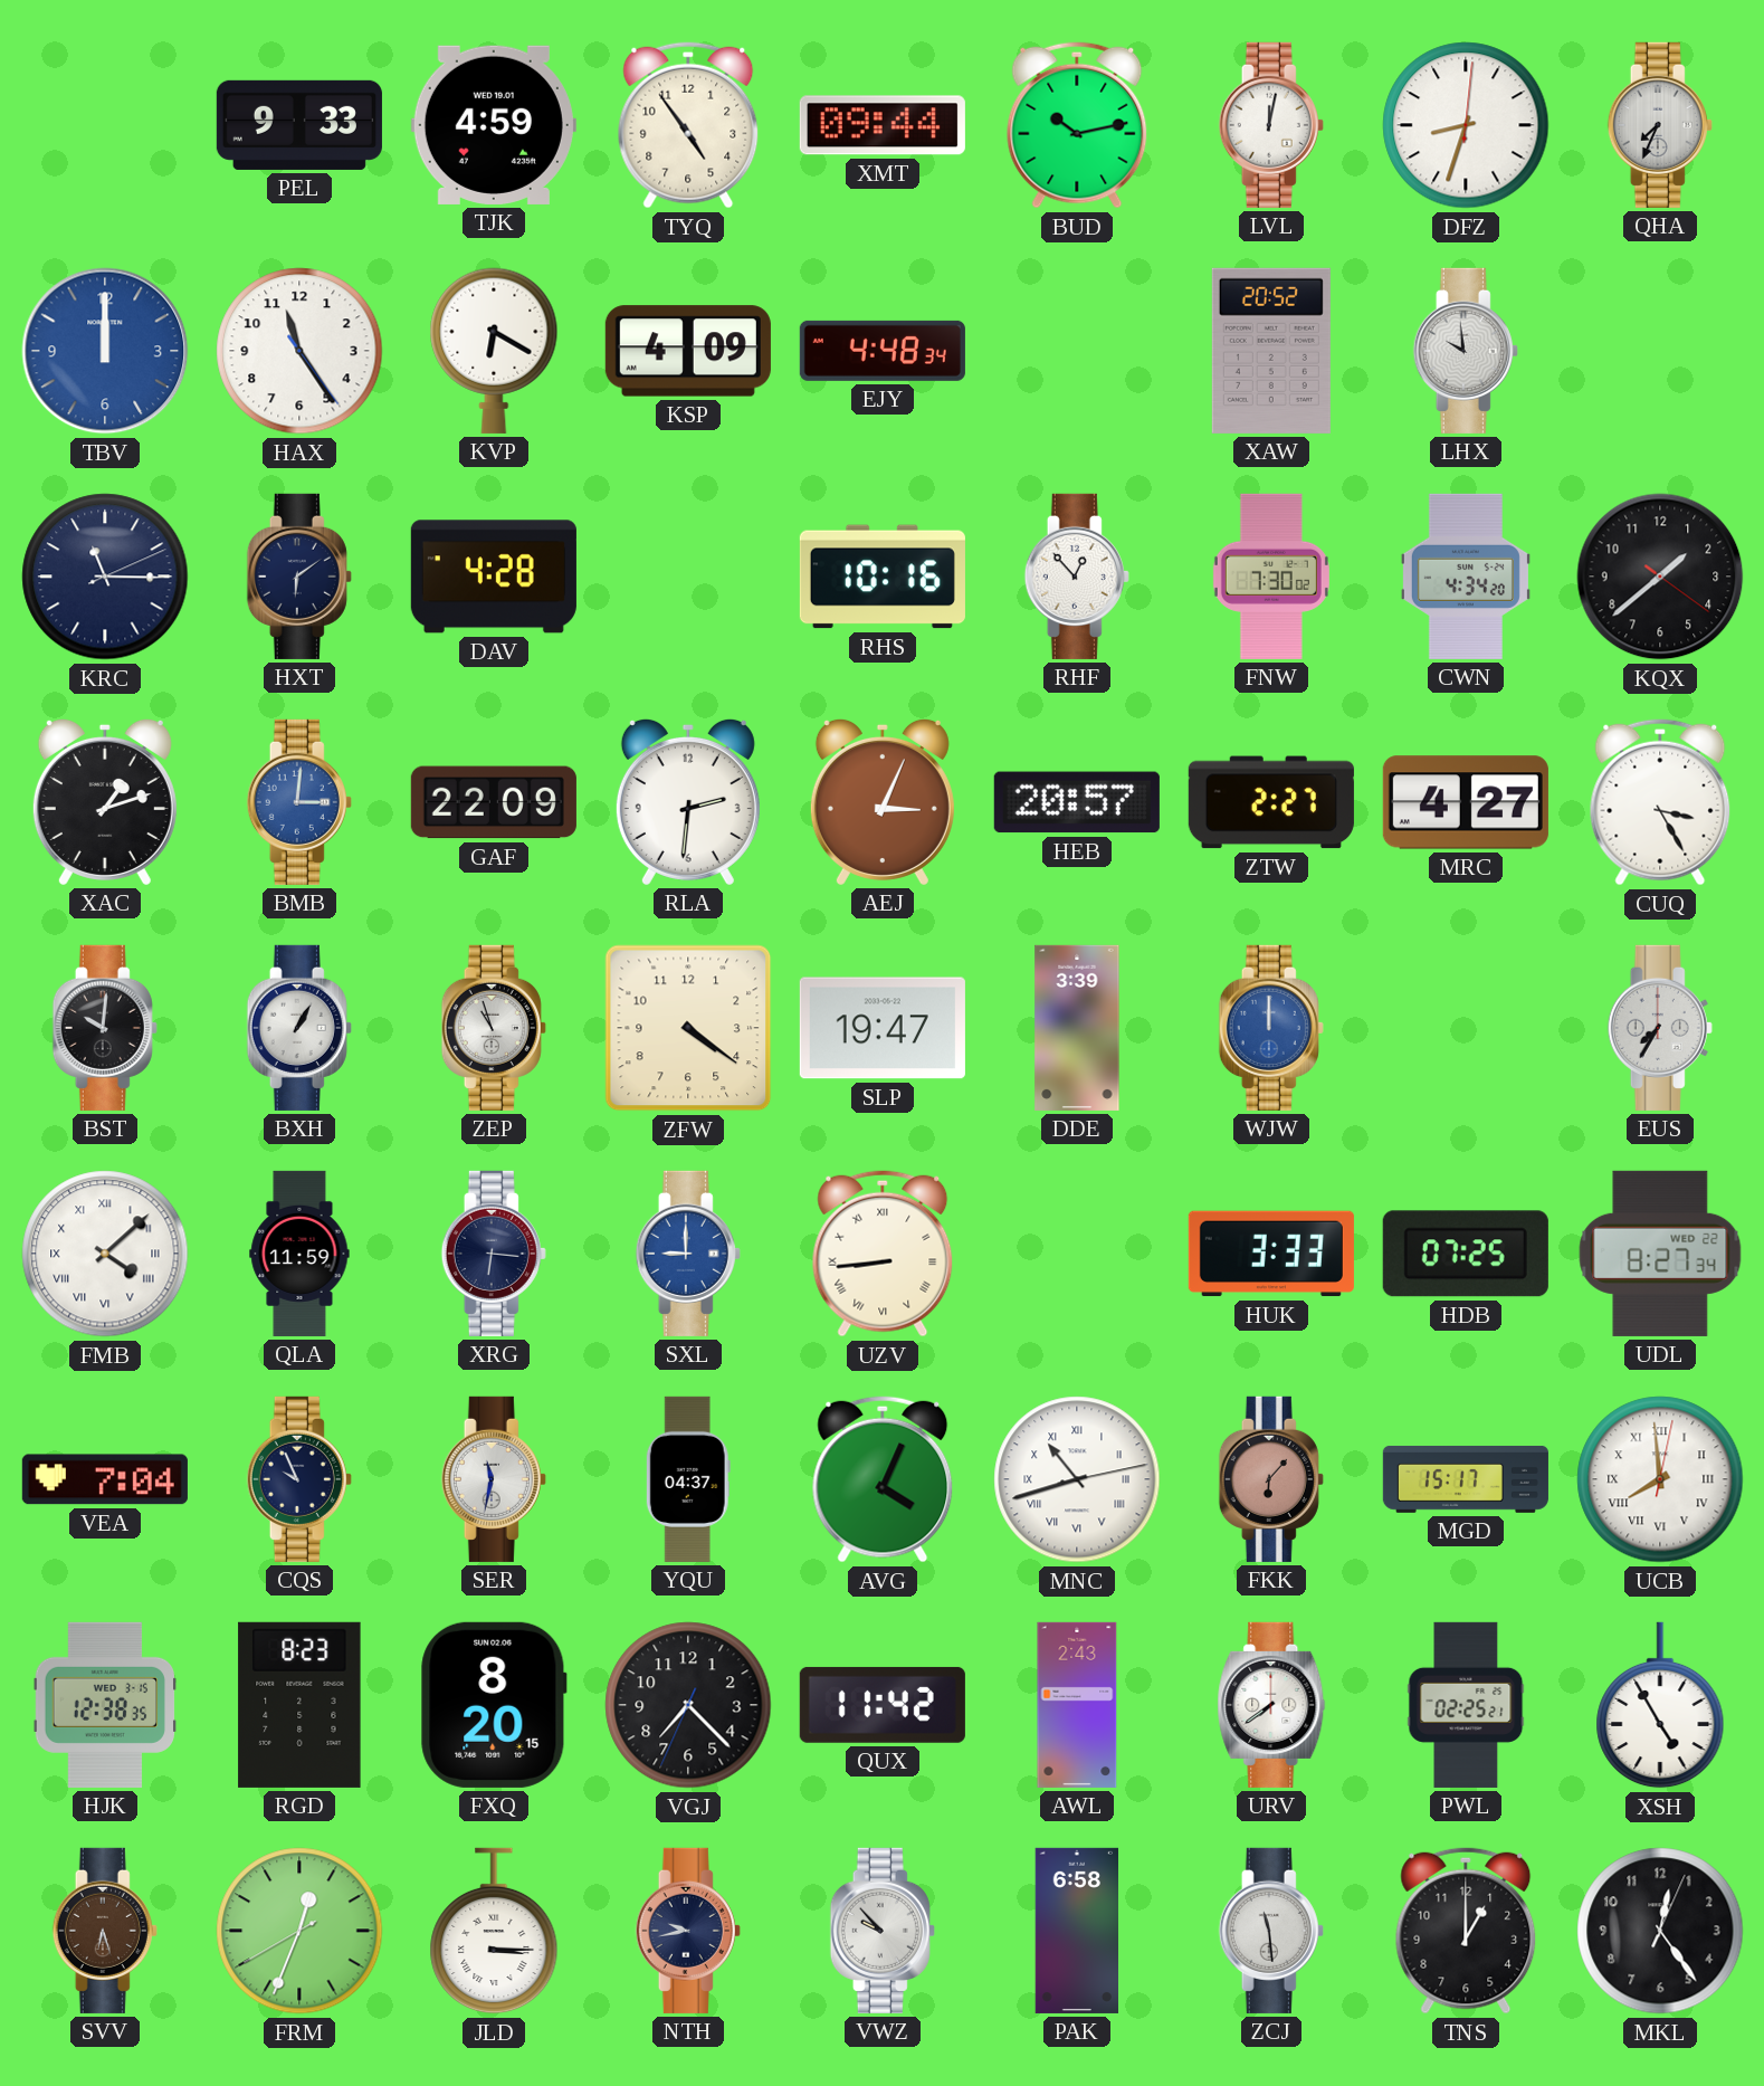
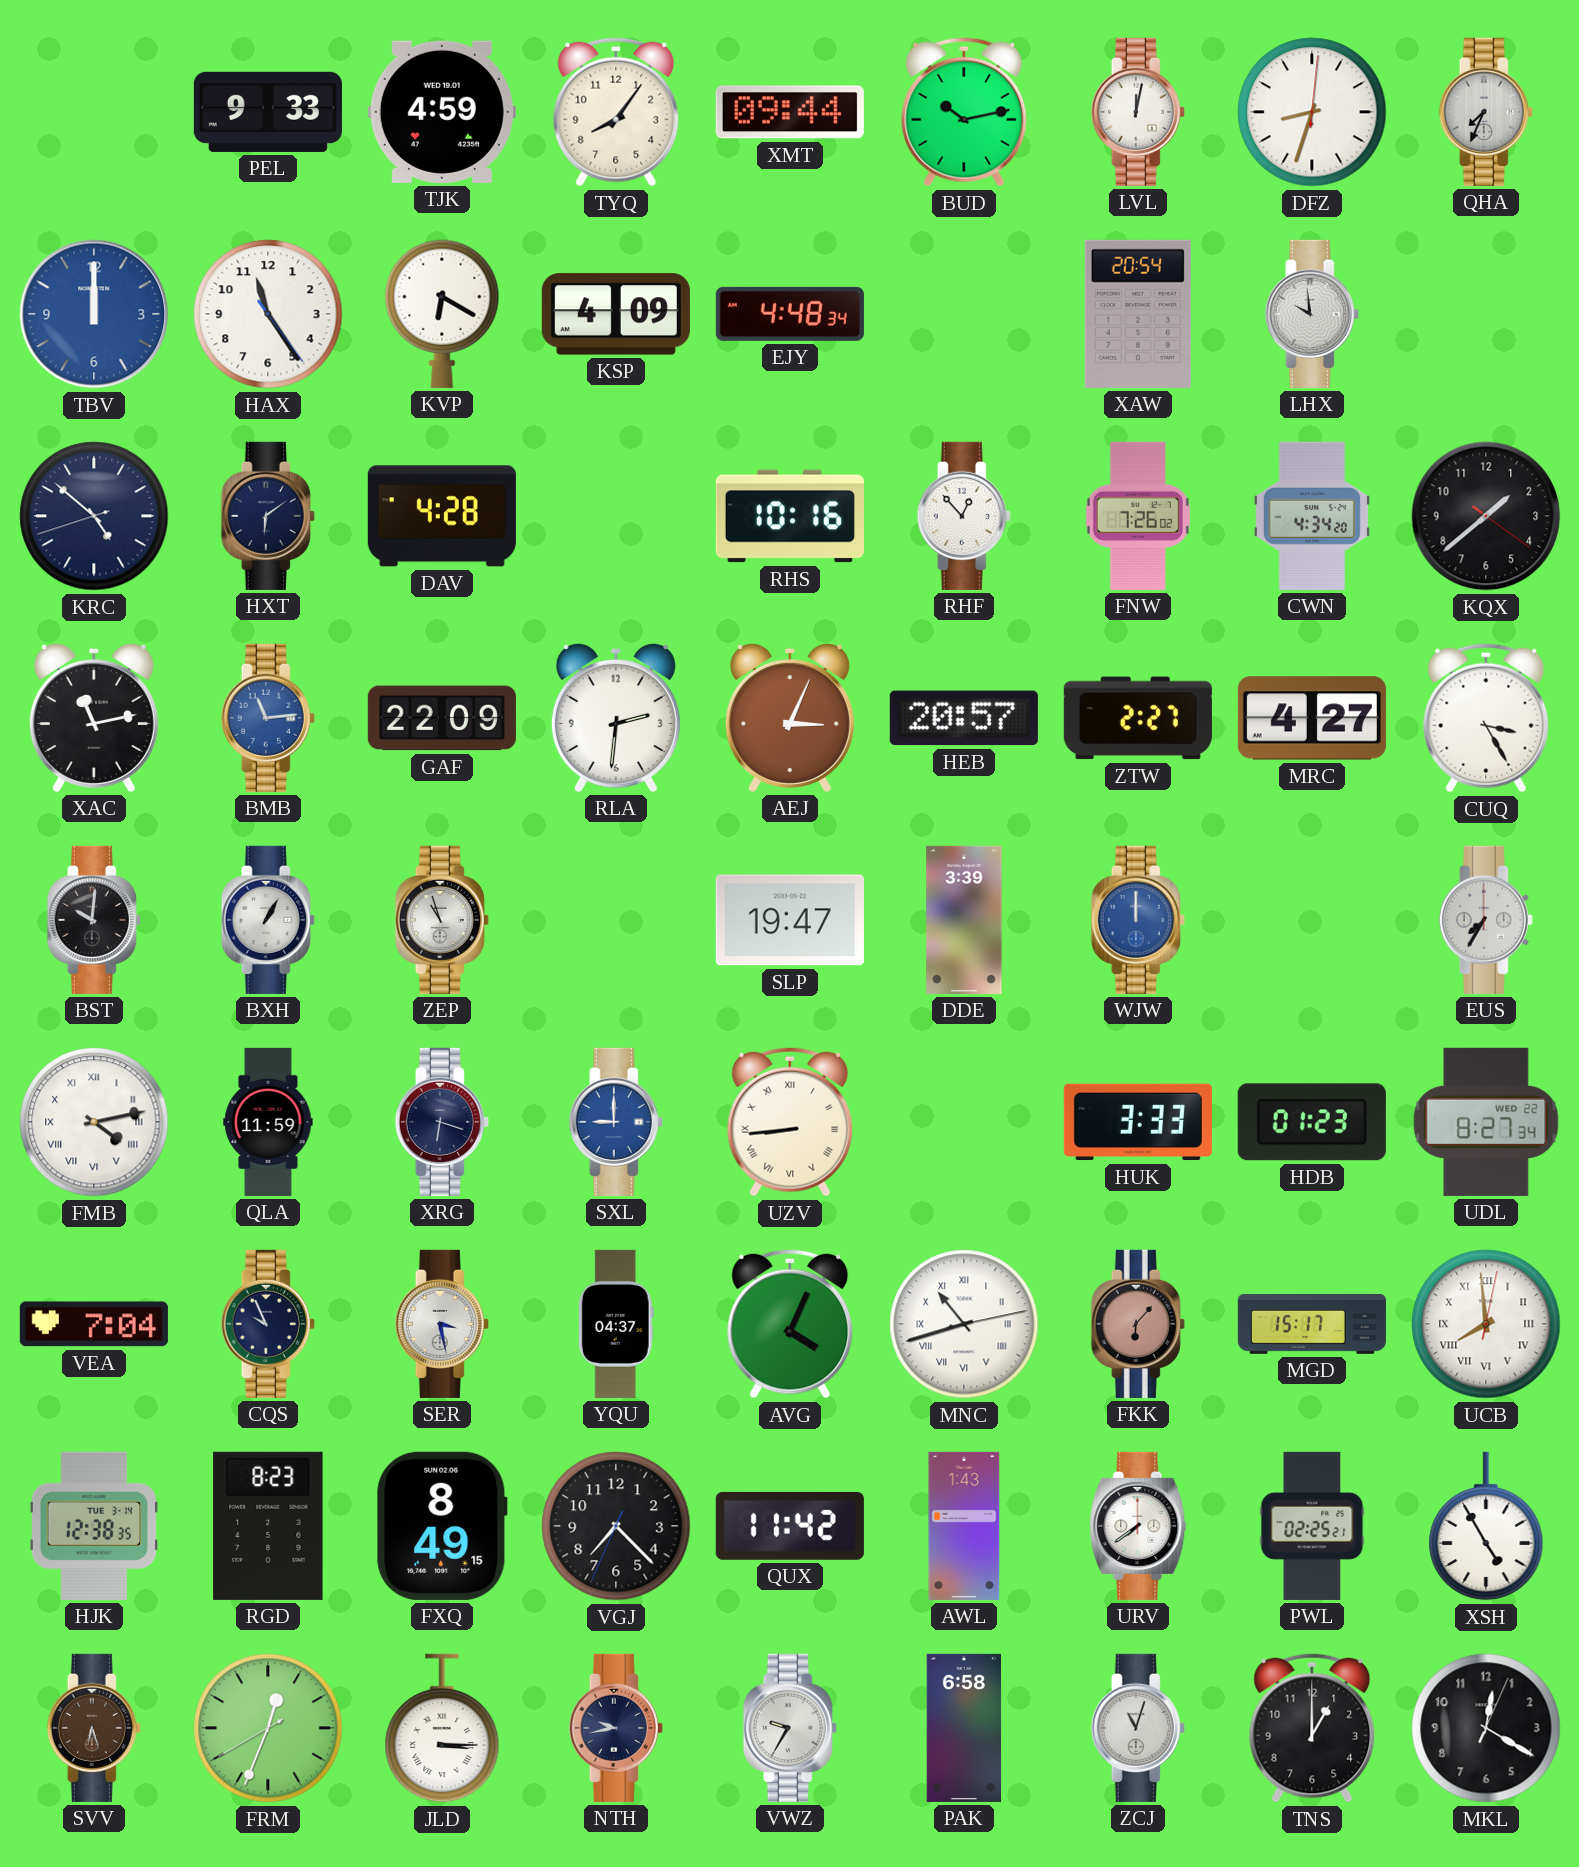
TYQ: 4:54 -> 8:06 (616, 112)
XAW: 20:52 -> 20:54 (1138, 314)
KRC: 11:15 -> 4:51 (94, 516)
FNW: 7:30 -> 7:26 (1138, 516)
XAC: 1:12 -> 11:13 (94, 717)
BMB: 3:01 -> 11:14 (268, 718)
ZFW: 4:21 -> none (688, 1028)
FMB: 4:08 -> 4:13 (94, 1122)
XRG: 6:16 -> 6:18 (442, 1122)
HDB: 07:25 -> 01:23 (1312, 1122)
SER: 11:32 -> 3:28 (442, 1324)
HJK date: WED 3-15 -> TUE 3-14 (93, 1526)
FXQ: 8:20 -> 8:49 (442, 1526)
AWL: 2:43 -> 1:43 (964, 1526)
VWZ: 9:53 -> 9:35 (790, 1728)
ZCJ: 11:29 -> 11:03 (1138, 1728)
MKL: 12:24 -> 12:20 (1486, 1728)
